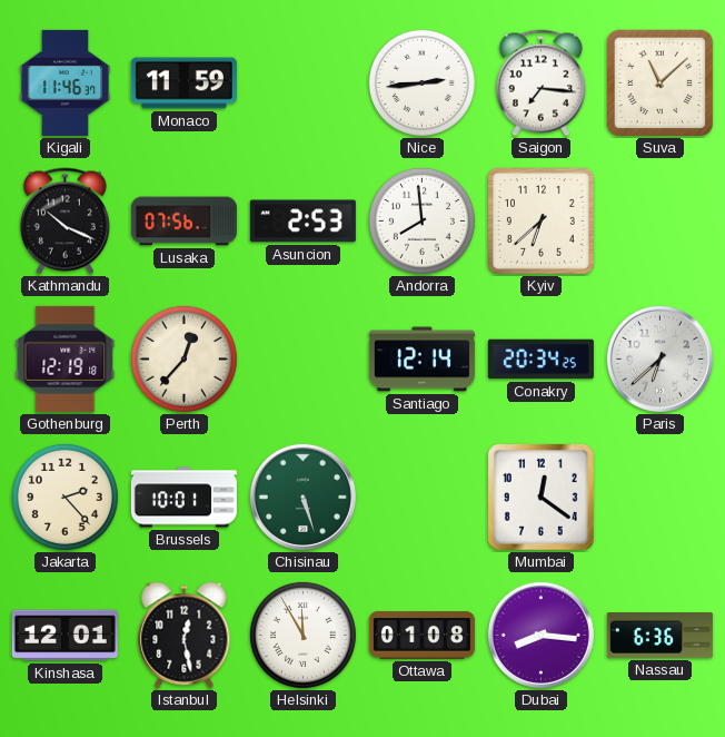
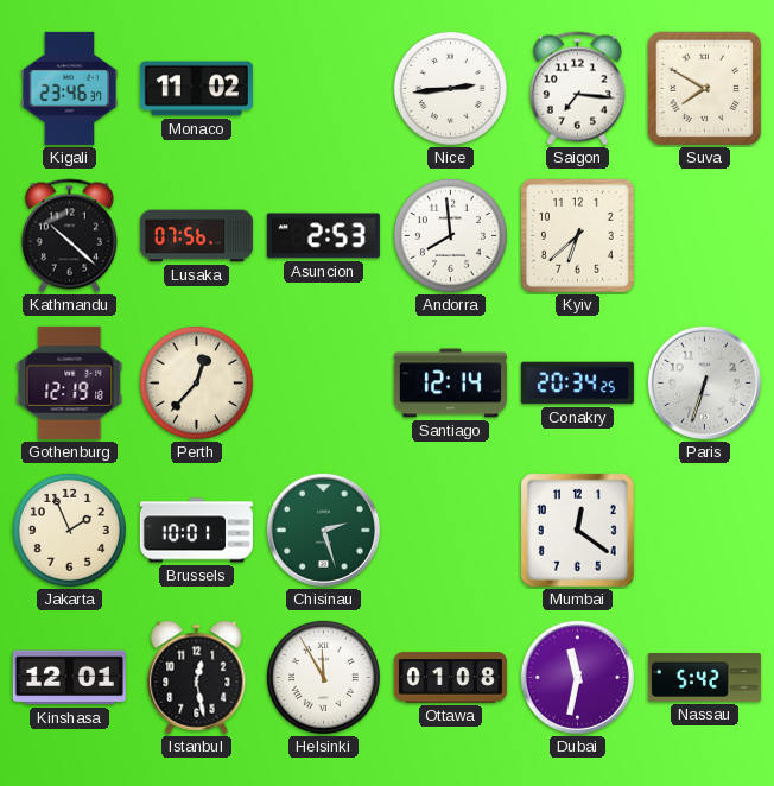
Kigali: 11:46 -> 23:46 (70, 88)
Monaco: 11:59 -> 11:02 (196, 89)
Suva: 11:08 -> 7:50 (705, 89)
Kathmandu: 10:19 -> 10:22 (69, 236)
Paris: 6:38 -> 6:33 (704, 382)
Jakarta: 2:23 -> 1:56 (69, 530)
Chisinau: 5:27 -> 2:27 (323, 530)
Dubai: 8:16 -> 11:32 (577, 677)
Nassau: 6:36 -> 5:42 (704, 678)
